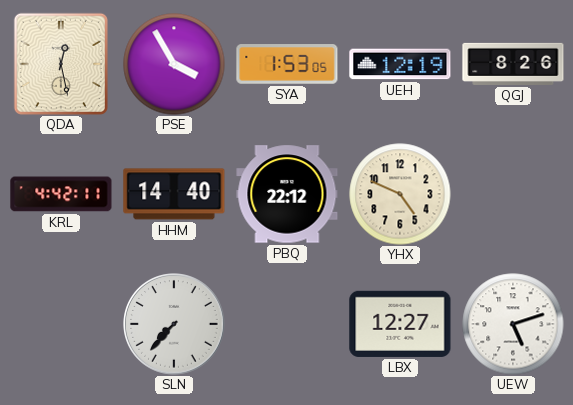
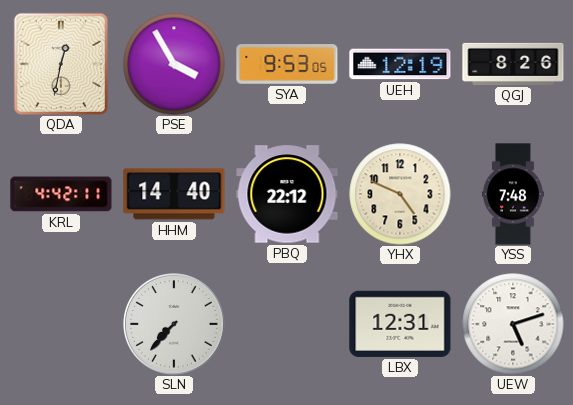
QDA: 12:28 -> 12:32 (61, 64)
SYA: 1:53 -> 9:53 (287, 64)
YSS: none -> 7:48 (513, 194)
LBX: 12:27 -> 12:31 (400, 324)
